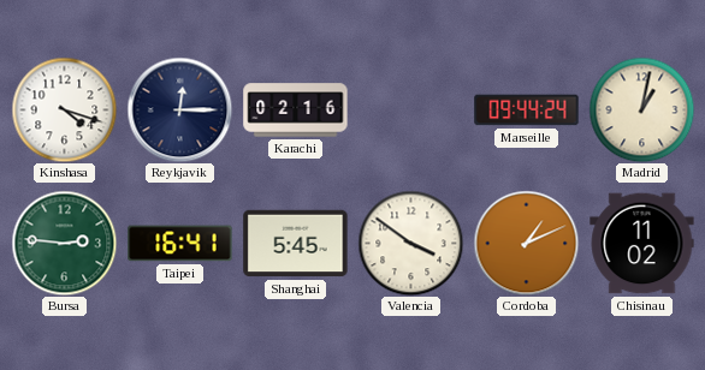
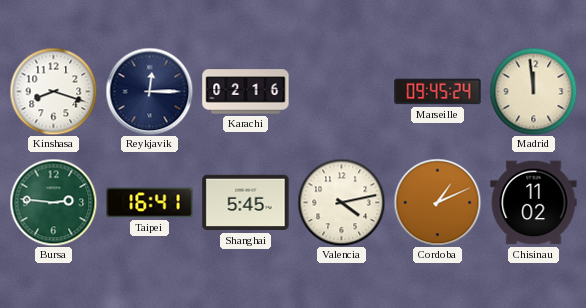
Kinshasa: 4:18 -> 8:18 (53, 91)
Marseille: 09:44 -> 09:45 (438, 92)
Madrid: 1:02 -> 11:59 (533, 91)
Valencia: 3:51 -> 4:13 (341, 202)
